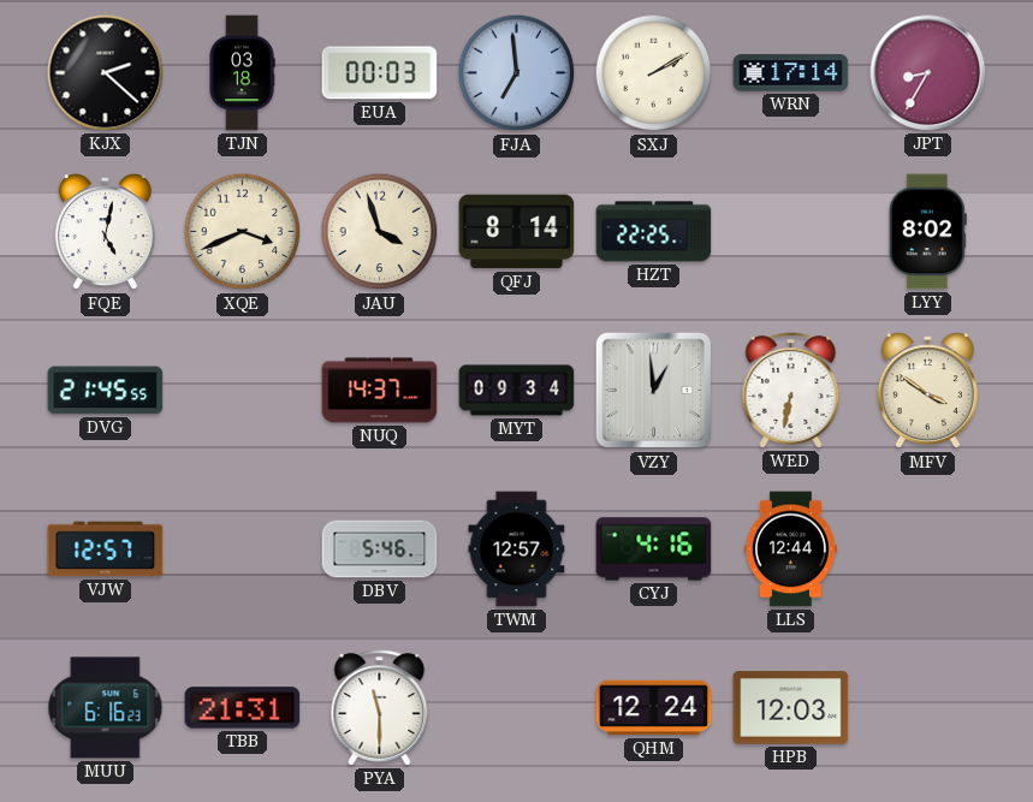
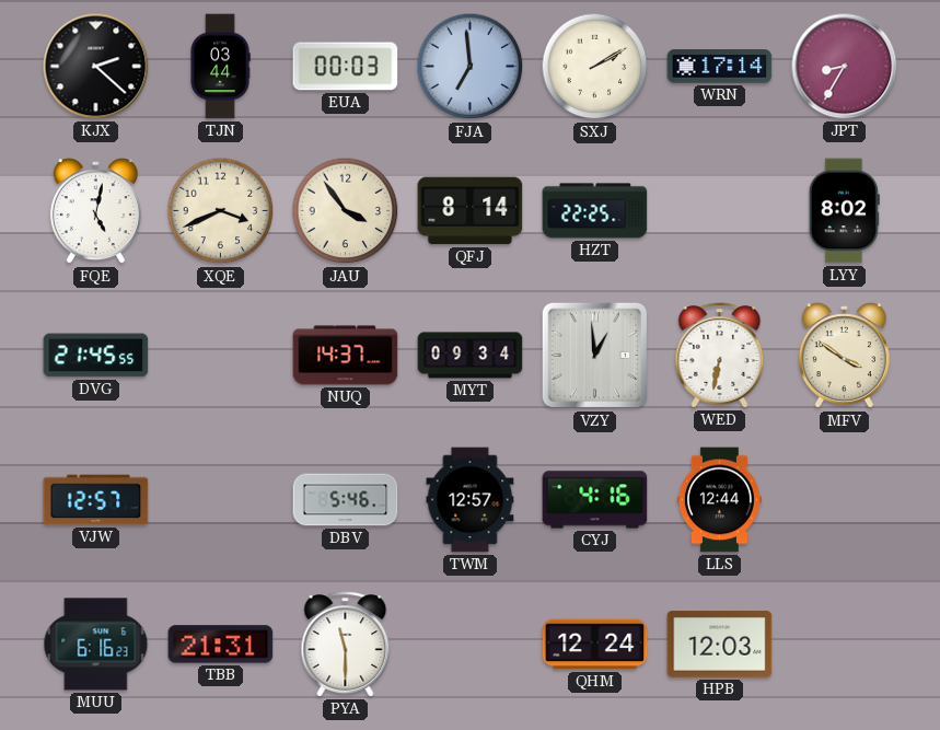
TJN: 03:18 -> 03:44 (220, 67)
JAU: 3:57 -> 3:54 (346, 211)
